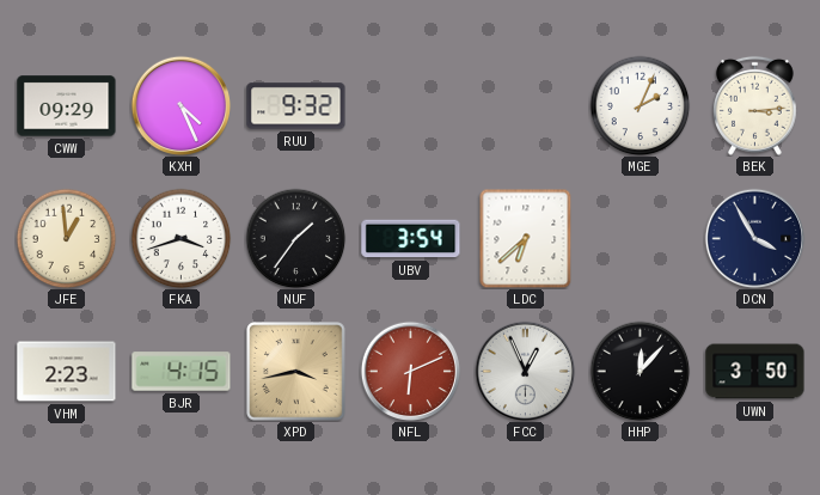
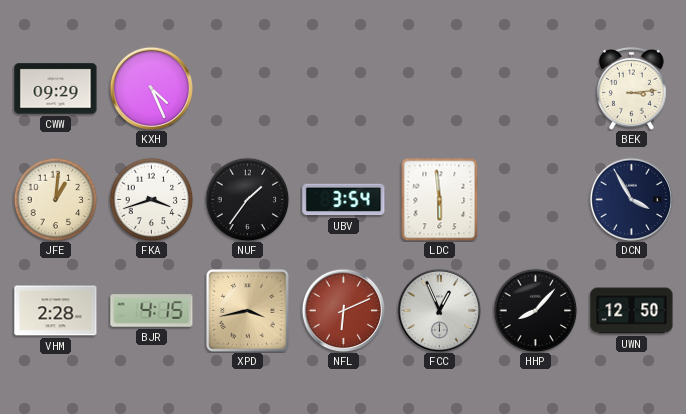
RUU: 9:32 -> none (296, 106)
MGE: 2:04 -> none (640, 105)
JFE: 12:59 -> 1:01 (55, 199)
LDC: 6:38 -> 5:59 (440, 199)
VHM: 2:23 -> 2:28 (56, 311)
HHP: 12:07 -> 8:07 (535, 310)
UWN: 3:50 -> 12:50 (632, 311)
